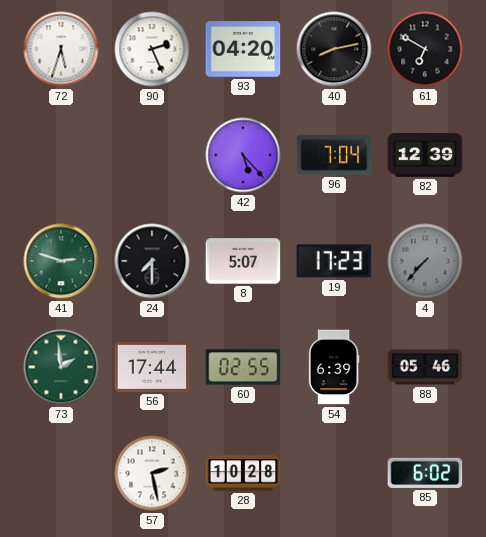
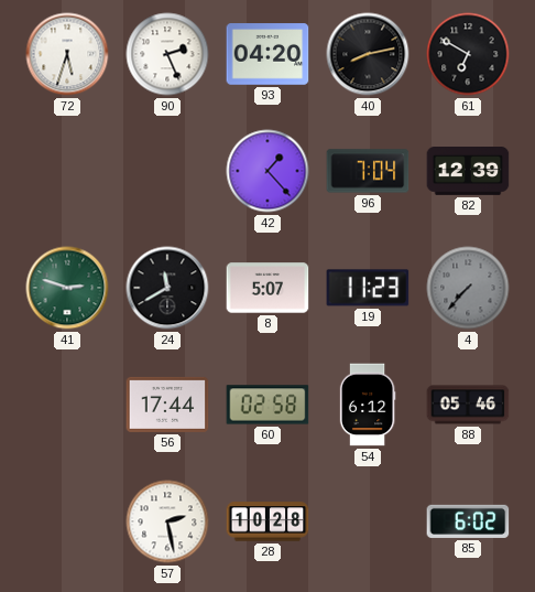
42: 5:23 -> 1:23 (267, 171)
24: 7:30 -> 11:40 (167, 288)
19: 17:23 -> 11:23 (368, 288)
73: 1:59 -> none (61, 367)
60: 02:55 -> 02:58 (267, 405)
54: 6:39 -> 6:12 (368, 405)
